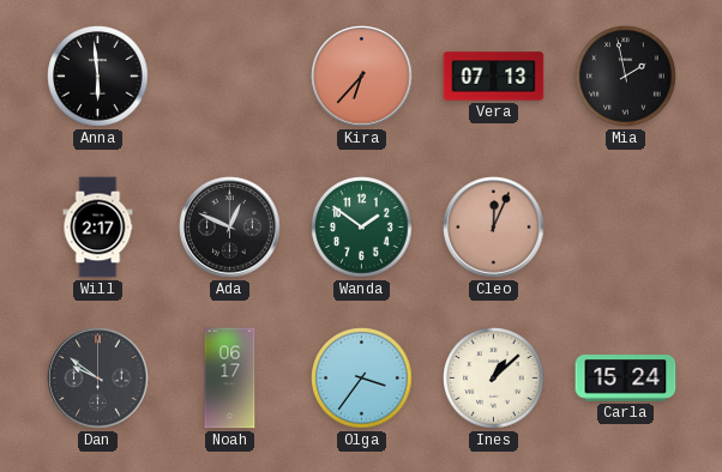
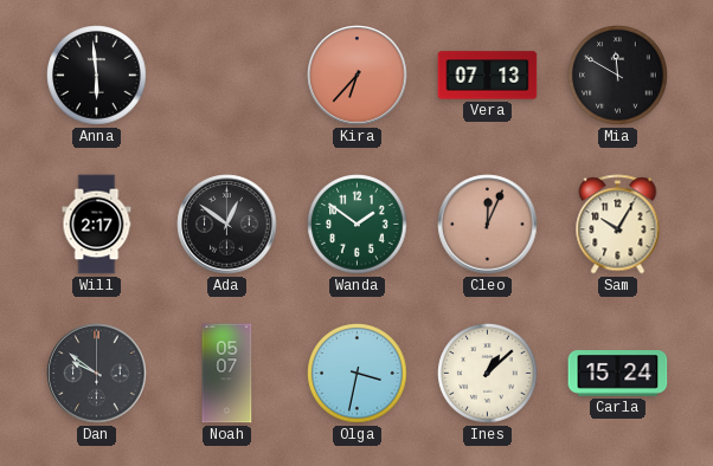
Mia: 1:58 -> 11:50 (618, 76)
Ada: 12:49 -> 12:51 (227, 225)
Sam: none -> 10:05 (618, 225)
Noah: 06:17 -> 05:07 (227, 374)
Olga: 3:36 -> 3:32 (358, 374)
